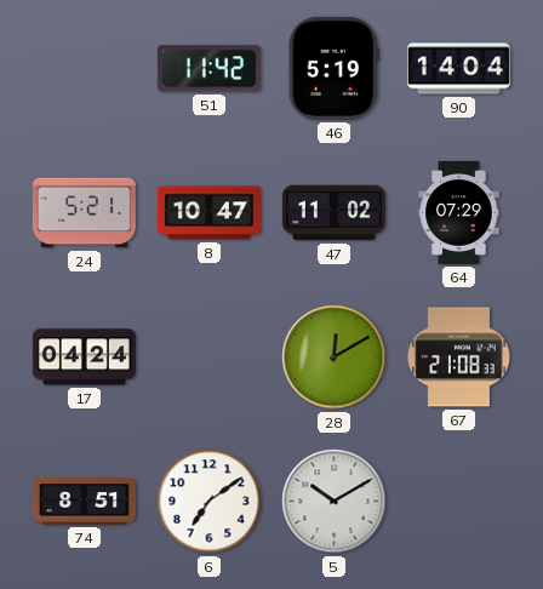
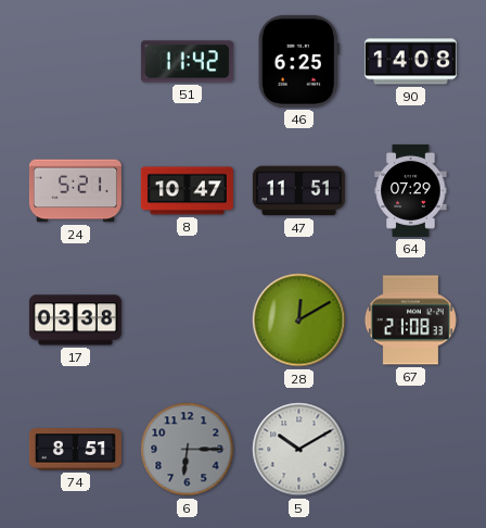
46: 5:19 -> 6:25 (298, 61)
90: 14:04 -> 14:08 (410, 62)
47: 11:02 -> 11:51 (298, 191)
17: 04:24 -> 03:38 (75, 320)
6: 7:09 -> 6:15 (188, 450)
6 dial: white -> grey (188, 450)
